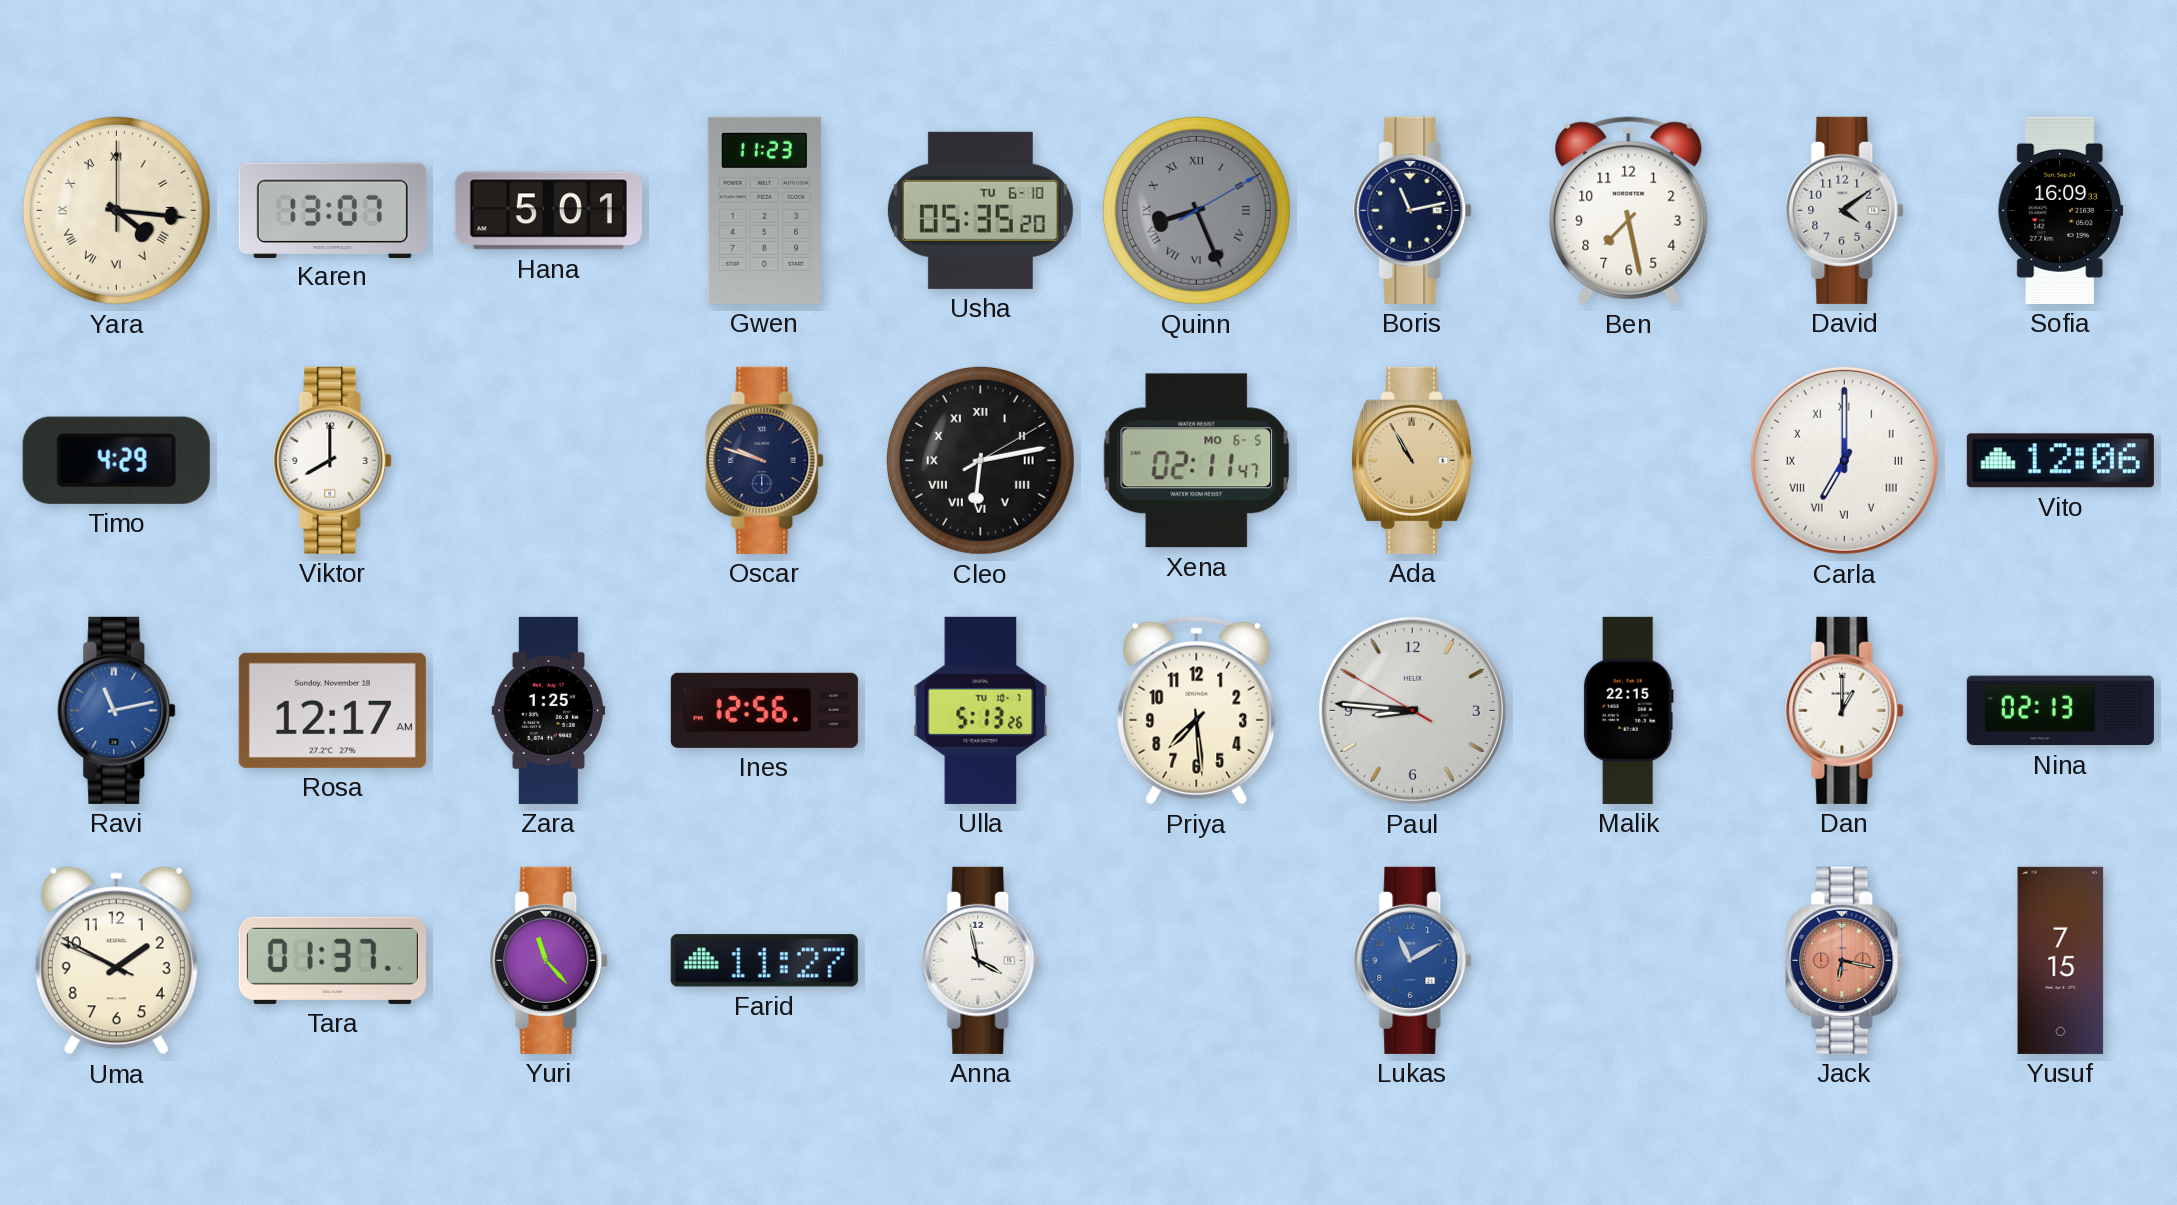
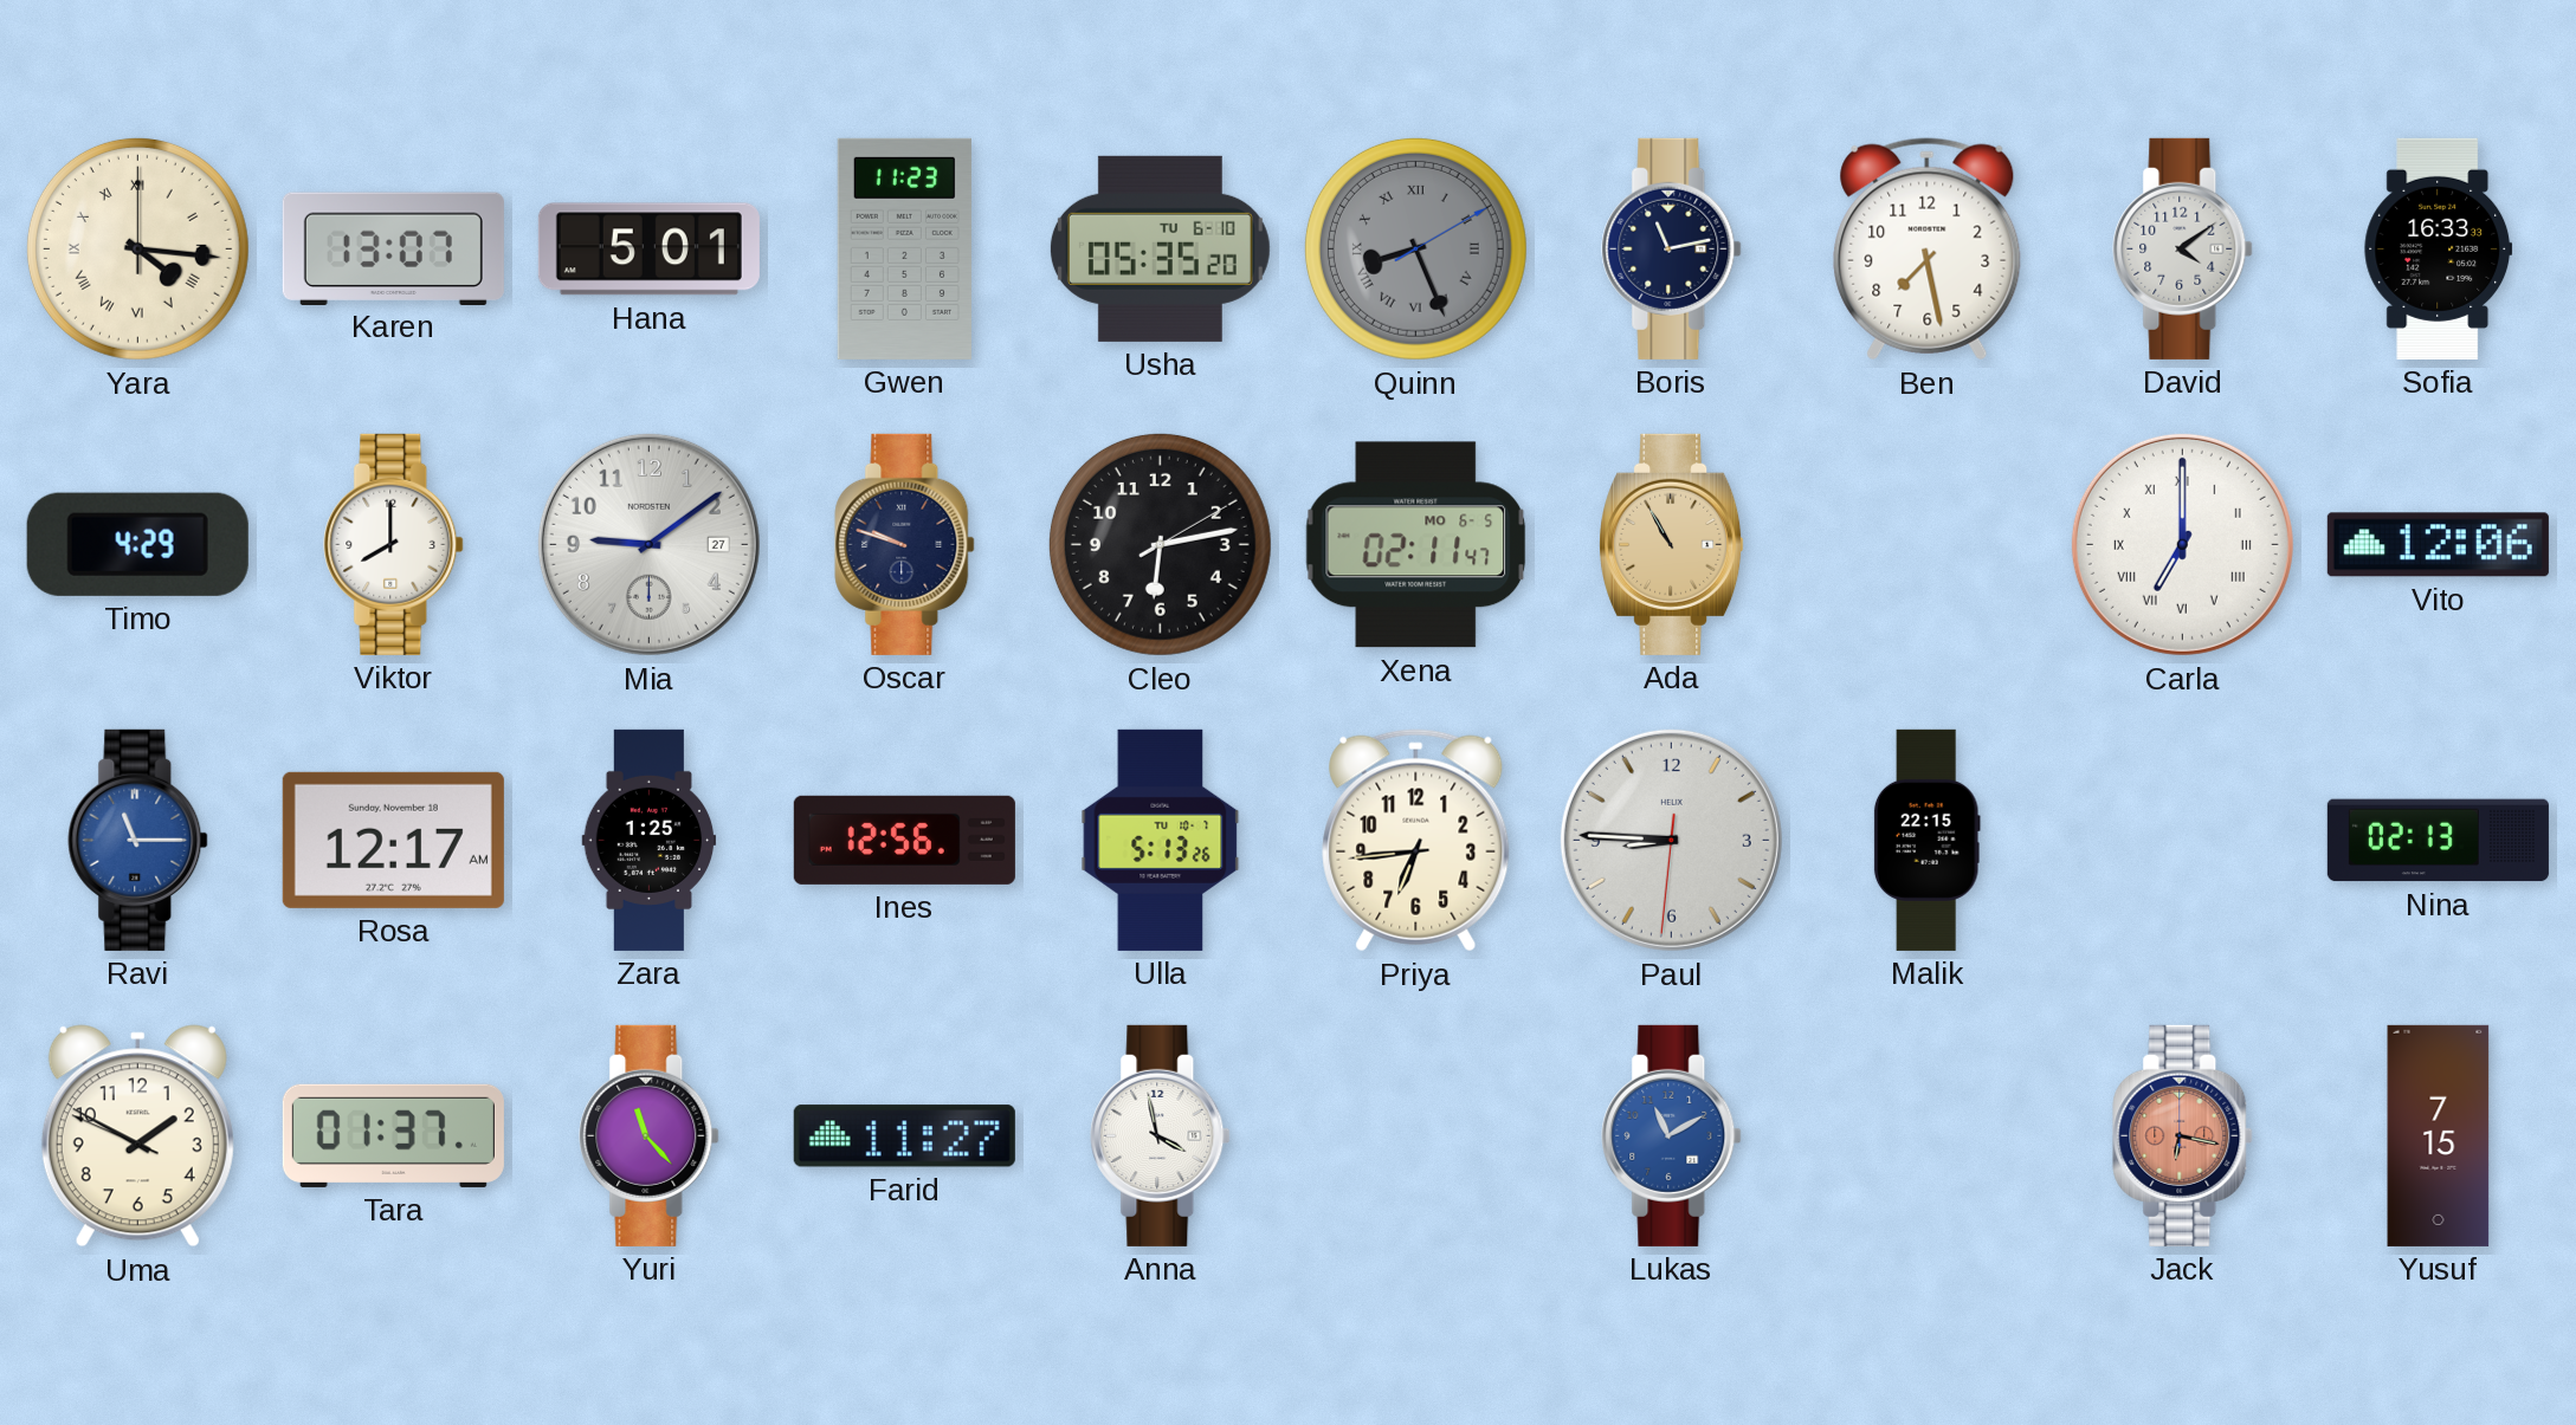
Sofia: 16:09 -> 16:33 (2439, 248)
Mia: none -> 9:09 (648, 544)
Cleo numerals: Roman -> Arabic (1160, 544)
Ravi: 11:13 -> 11:15 (138, 840)
Priya: 7:29 -> 6:44 (1416, 841)
Paul: 8:45:50 -> 8:45:31 (1671, 840)
Dan: 1:00 -> none (1845, 710)
